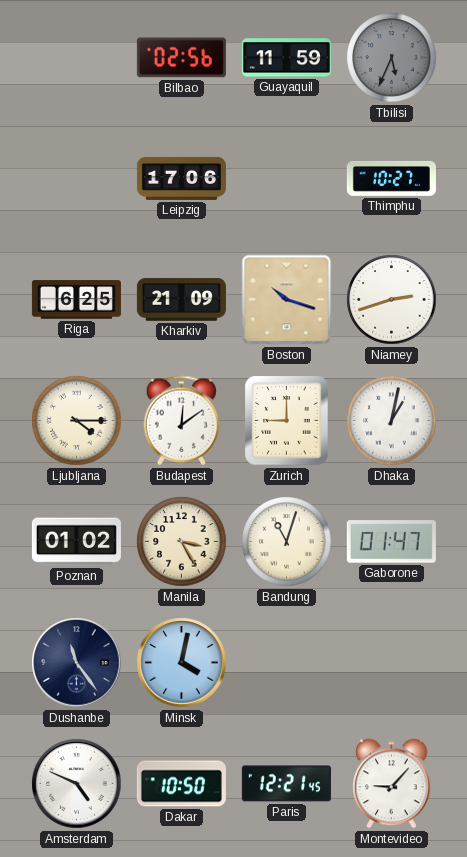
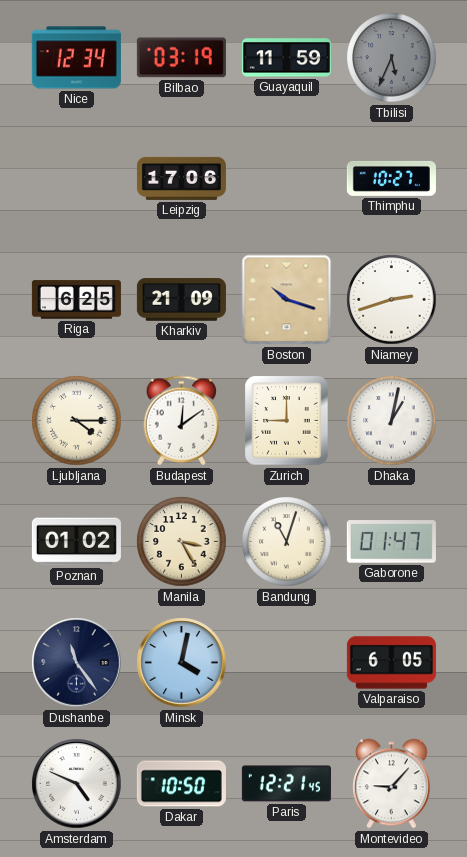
Nice: none -> 12:34 (76, 58)
Bilbao: 02:56 -> 03:19 (181, 58)
Valparaiso: none -> 6:05 (391, 663)
